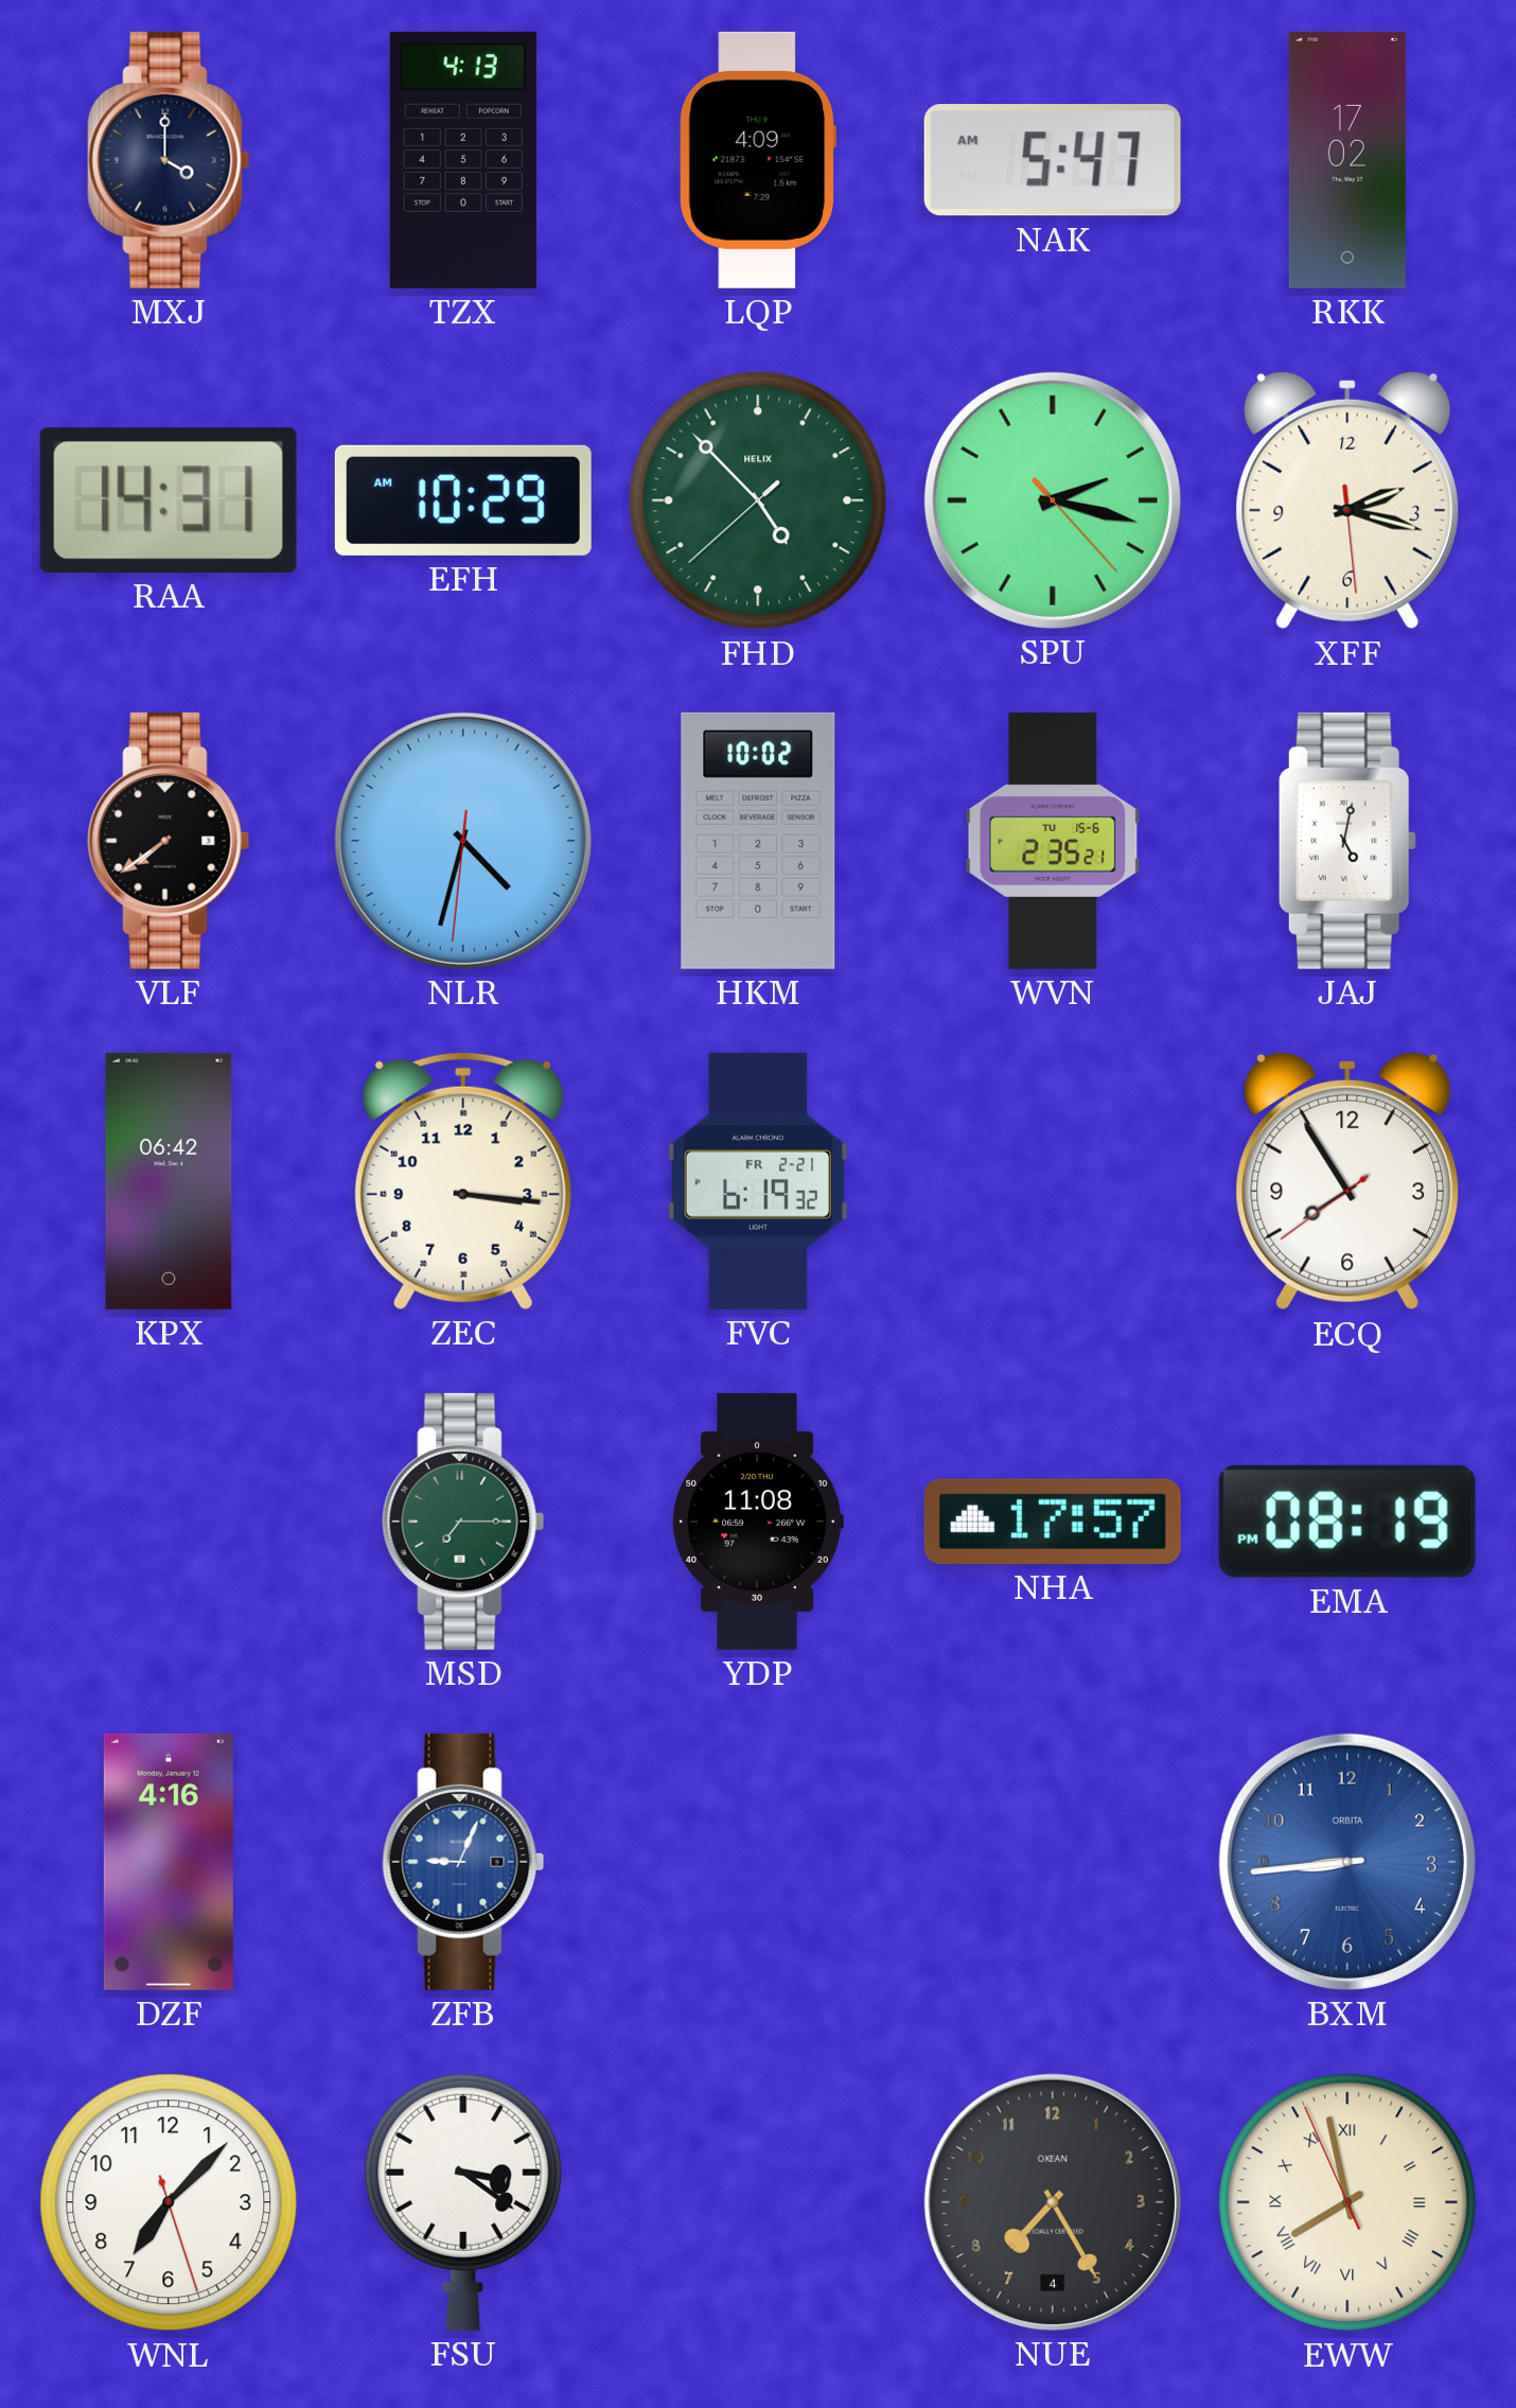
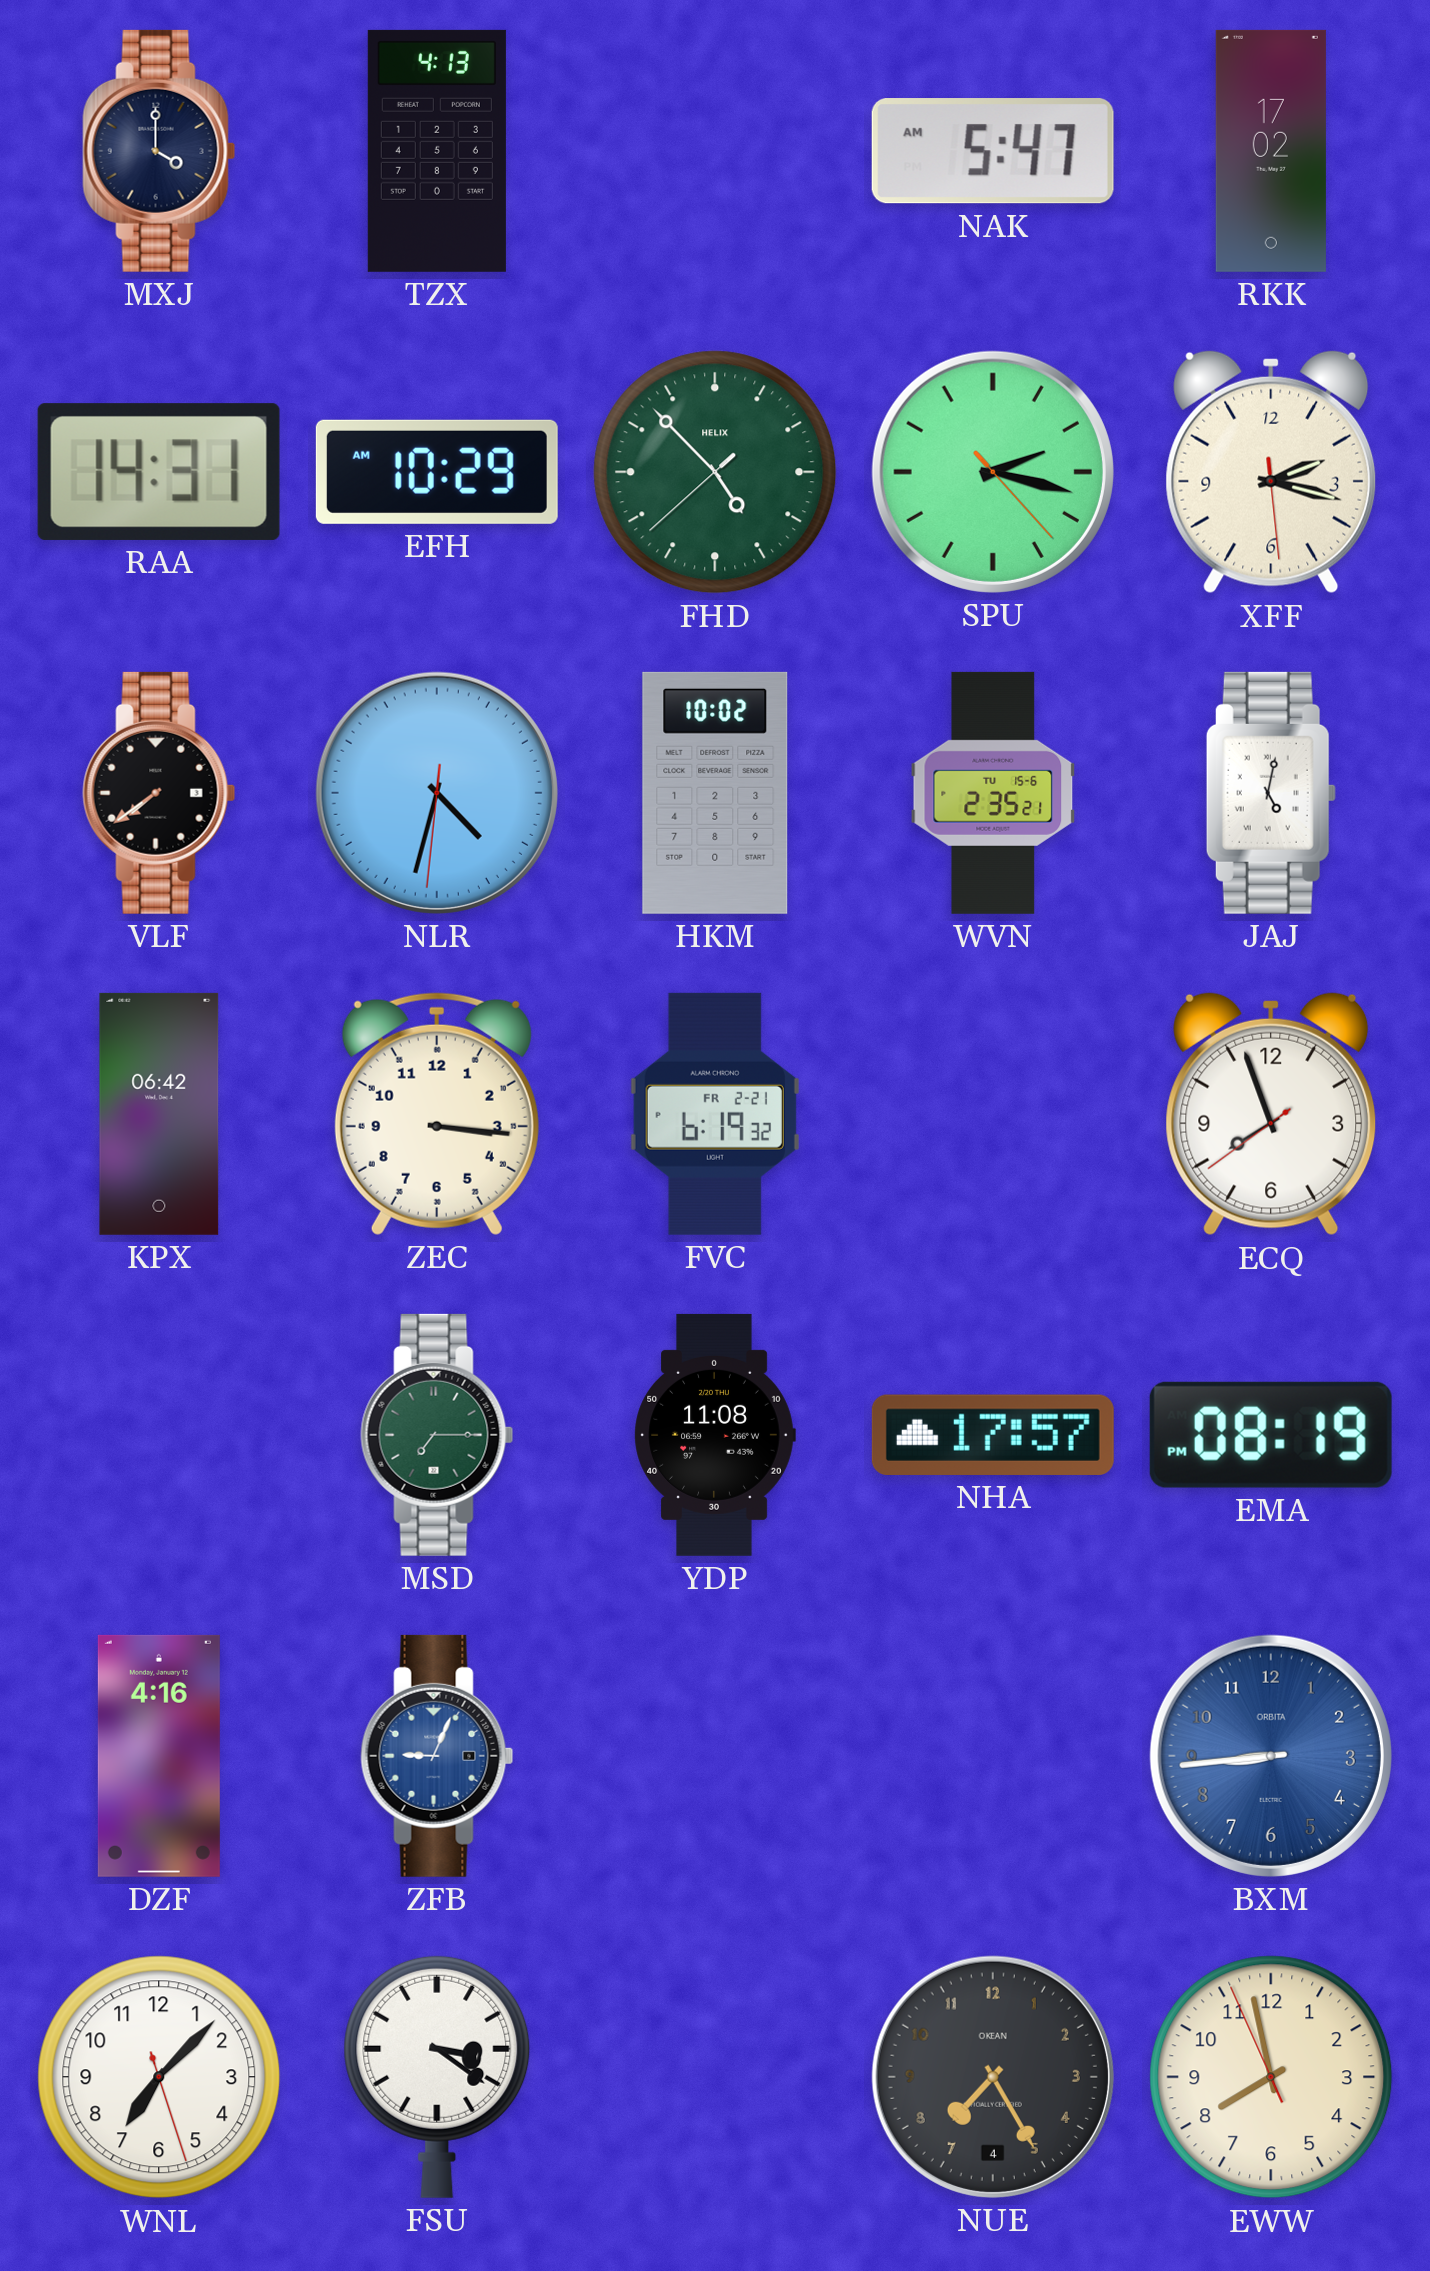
LQP: 4:09 -> none (758, 160)
ECQ: 7:54 -> 7:56 (1271, 1114)
EWW numerals: Roman -> Arabic (1271, 2077)
